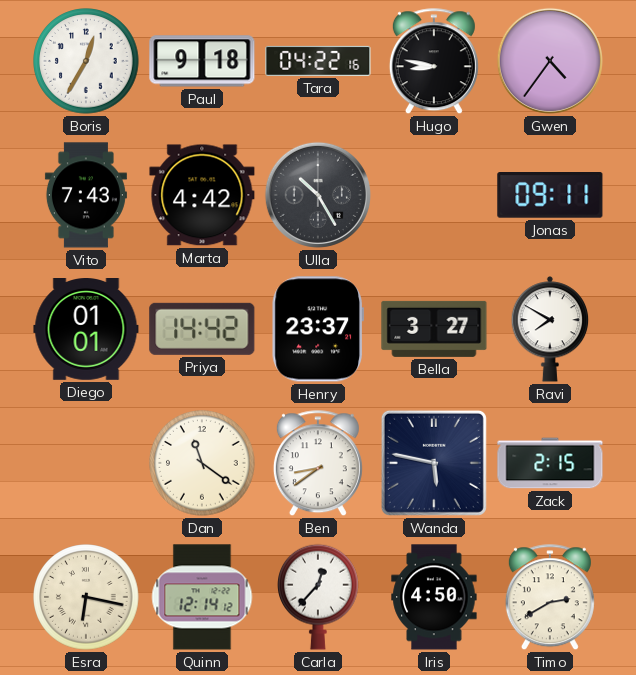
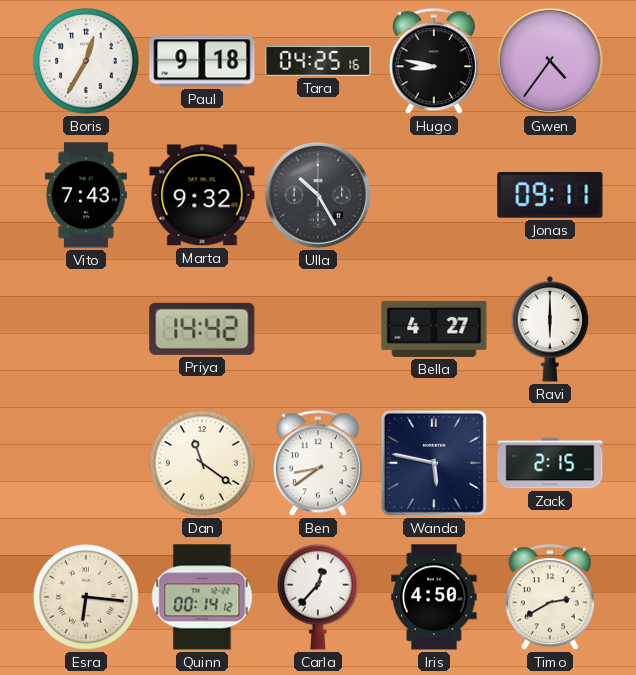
Tara: 04:22 -> 04:25 (318, 61)
Marta: 4:42 -> 9:32 (202, 195)
Diego: 01:01 -> none (86, 330)
Henry: 23:37 -> none (317, 329)
Bella: 3:27 -> 4:27 (434, 329)
Ravi: 7:50 -> 6:00 (550, 329)
Esra: 6:17 -> 6:16 (86, 597)
Quinn: 12:14 -> 00:14 (202, 597)
